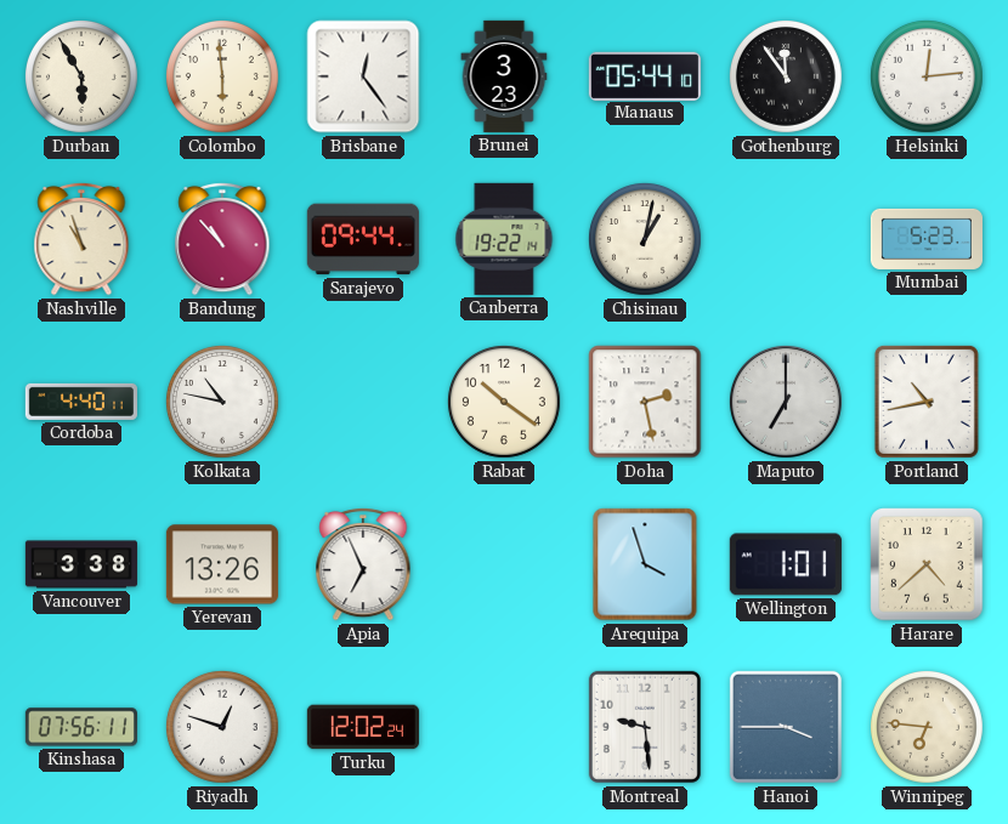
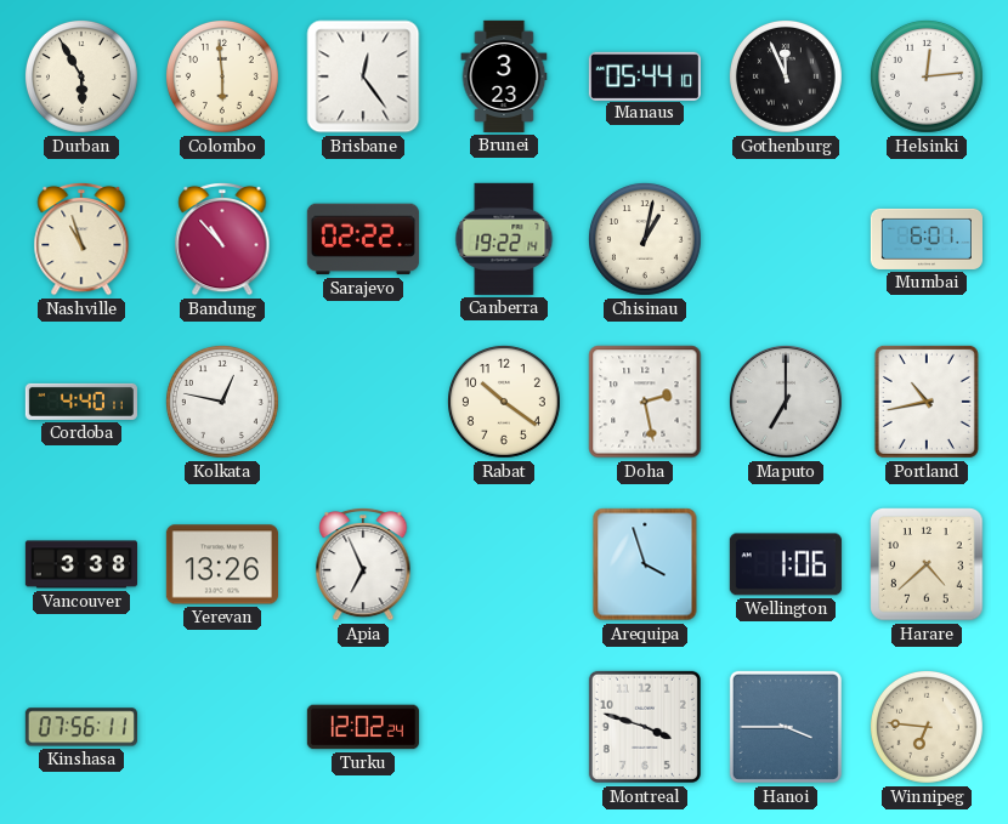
Gothenburg: 11:54 -> 11:56 (786, 76)
Sarajevo: 09:44 -> 02:22 (363, 239)
Mumbai: 5:23 -> 6:01 (925, 239)
Kolkata: 10:47 -> 12:47 (222, 402)
Wellington: 1:01 -> 1:06 (786, 564)
Riyadh: 12:48 -> none (222, 727)
Montreal: 9:29 -> 3:48 (645, 727)
